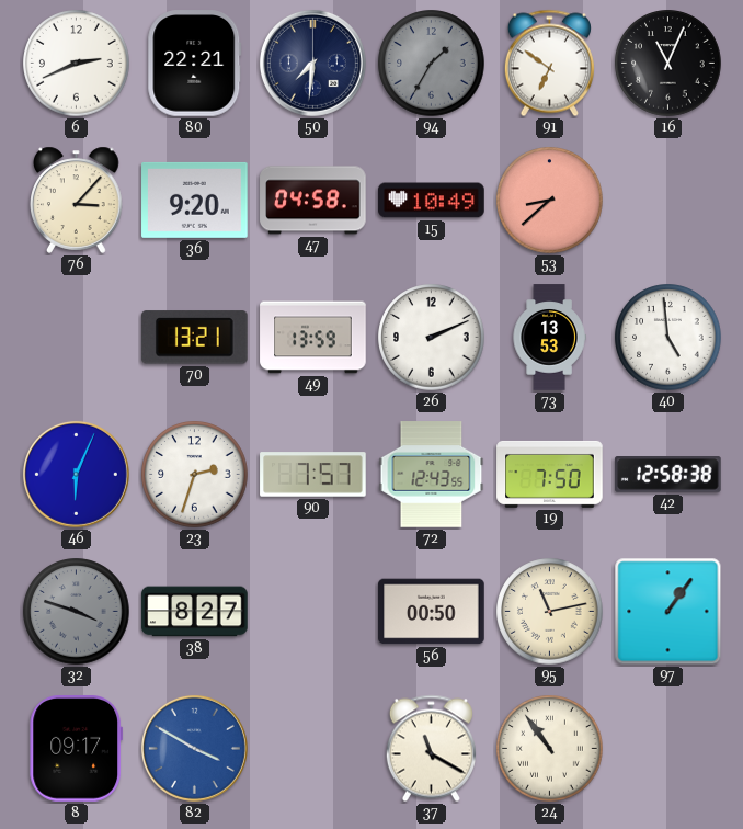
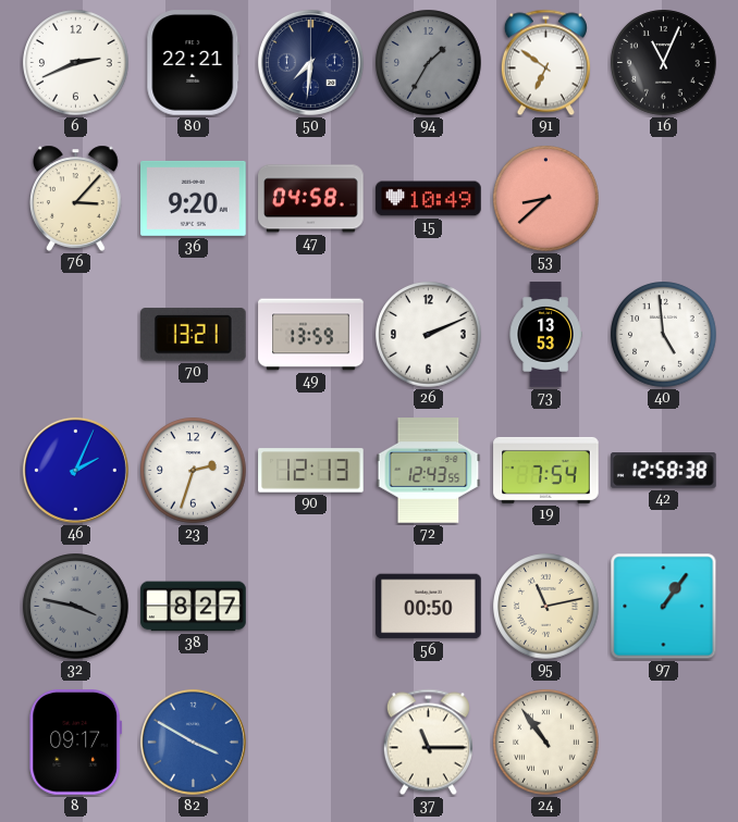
46: 6:04 -> 2:04 (75, 470)
90: 7:57 -> 12:13 (311, 471)
19: 7:50 -> 7:54 (546, 470)
32: 3:48 -> 3:47 (76, 607)
37: 11:20 -> 11:15 (428, 743)
